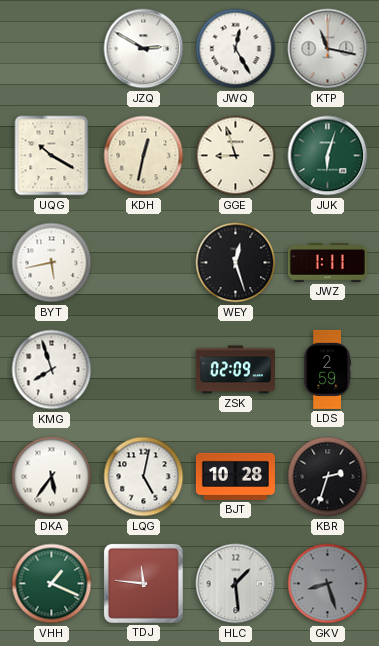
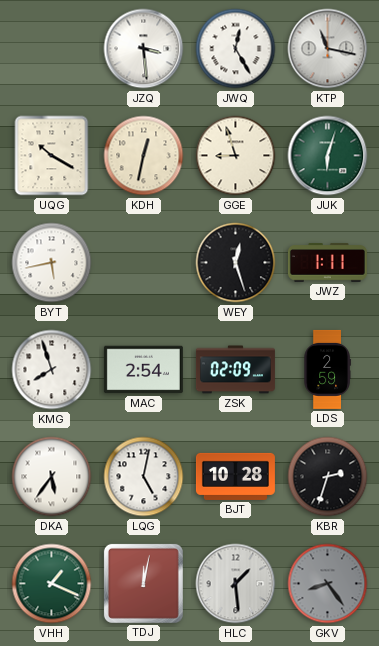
JZQ: 2:50 -> 3:29 (144, 49)
MAC: none -> 2:54 (143, 370)
TDJ: 11:46 -> 12:02 (143, 583)
GKV: 8:27 -> 8:24 (328, 584)
